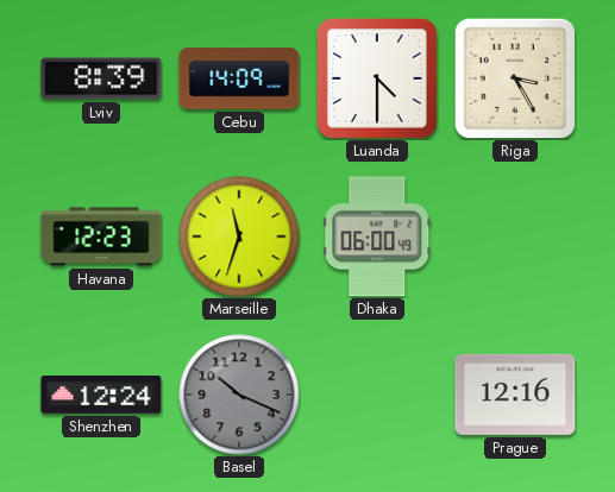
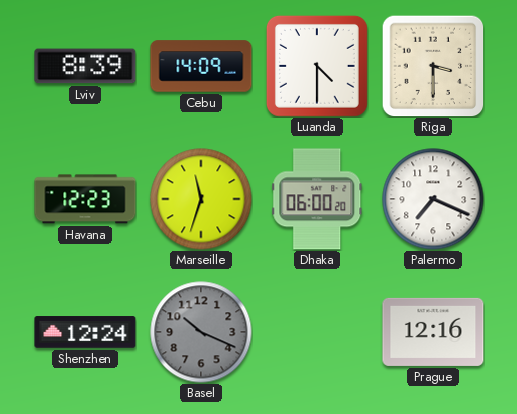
Riga: 3:25 -> 3:30 (433, 66)
Dhaka: 06:00:49 -> 06:00:20 (317, 199)
Palermo: none -> 7:19 (433, 199)
